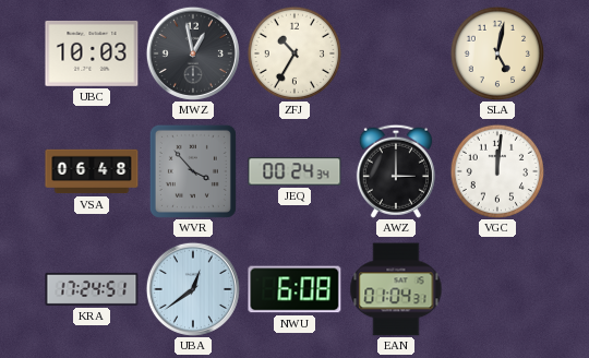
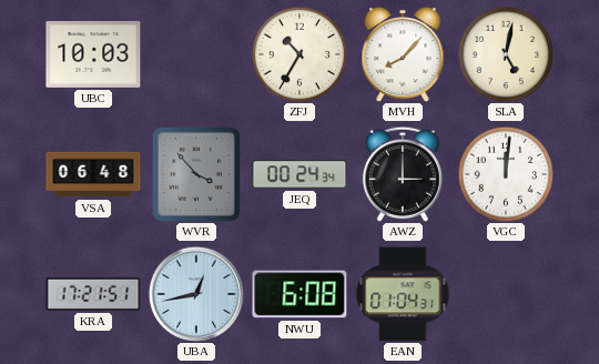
MWZ: 12:58 -> none (193, 53)
MVH: none -> 8:07 (403, 54)
KRA: 17:24 -> 17:21 (93, 294)
UBA: 12:39 -> 12:43 (196, 294)
